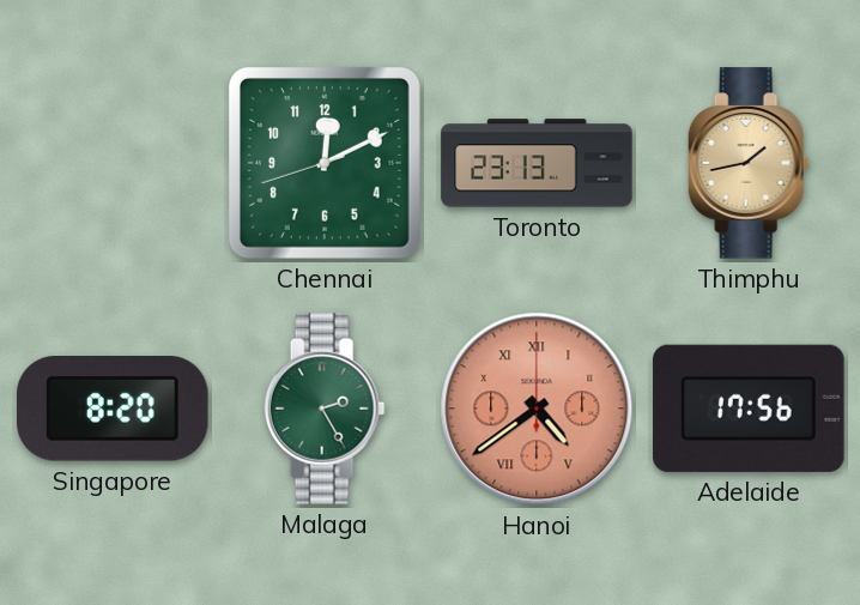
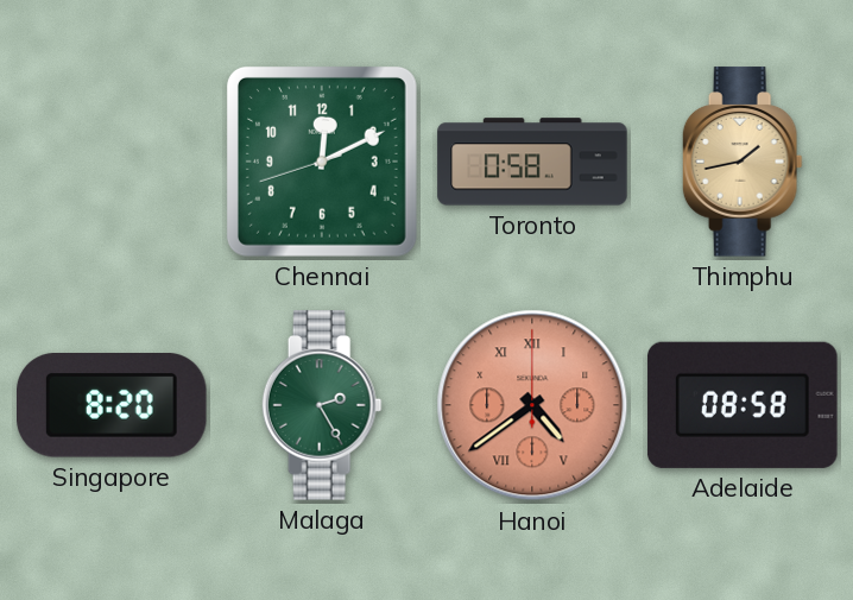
Toronto: 23:13 -> 0:58 (532, 162)
Adelaide: 17:56 -> 08:58 (743, 405)
